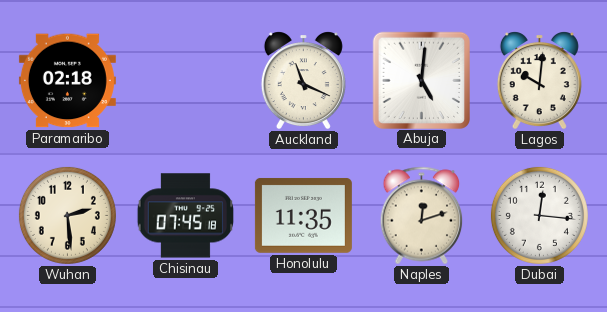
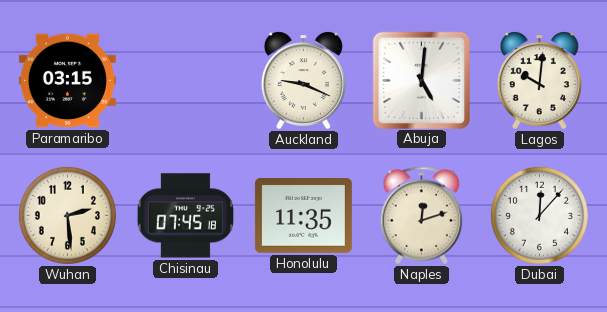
Paramaribo: 02:18 -> 03:15 (67, 81)
Auckland: 11:19 -> 9:19 (303, 81)
Dubai: 12:16 -> 12:07 (539, 215)
